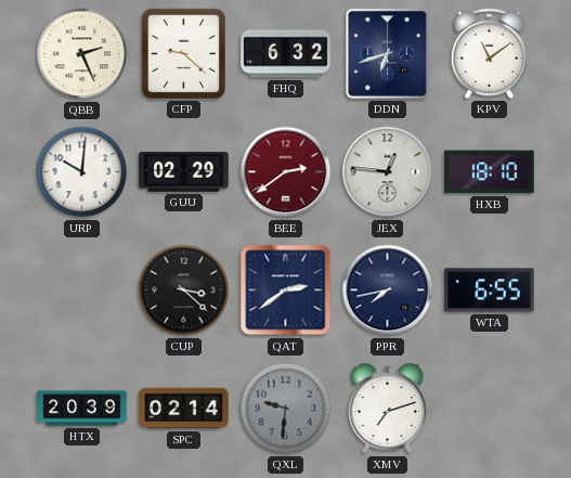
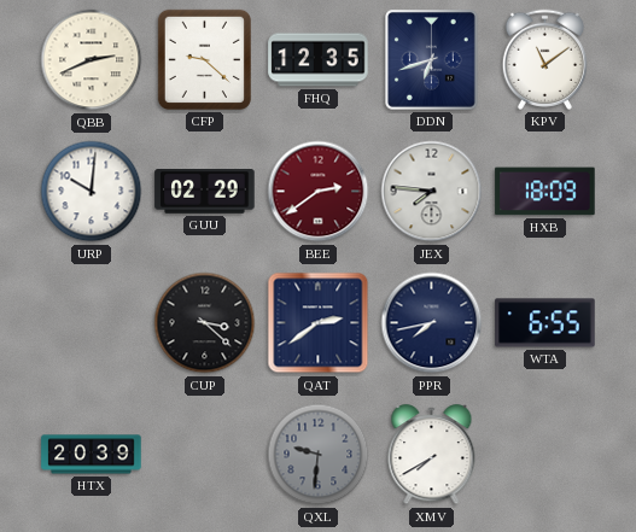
QBB: 2:26 -> 2:41 (92, 60)
FHQ: 6:32 -> 12:35 (319, 60)
JEX: 12:46 -> 7:46 (432, 192)
HXB: 18:10 -> 18:09 (545, 192)
SPC: 02:14 -> none (184, 409)
XMV: 7:12 -> 7:40 (432, 455)
